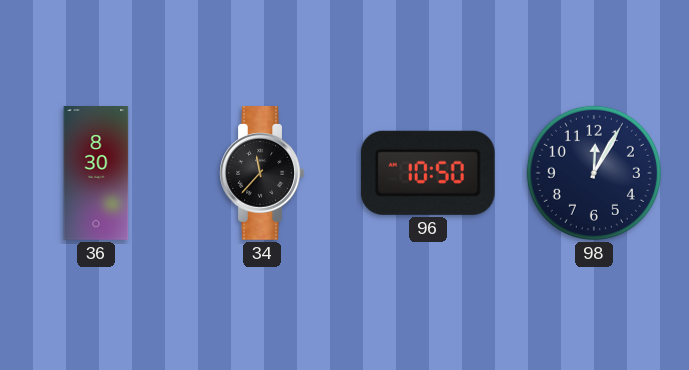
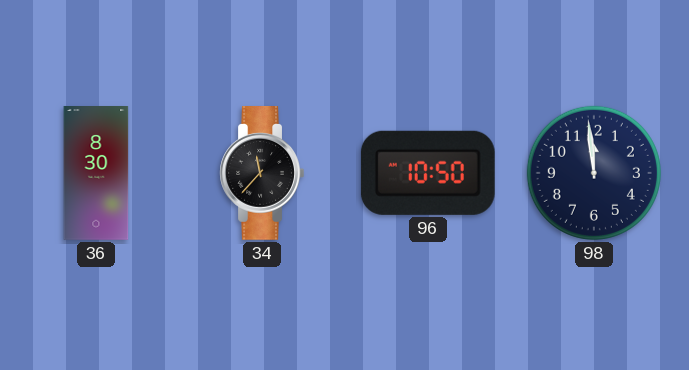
98: 12:05 -> 11:59 (594, 173)
